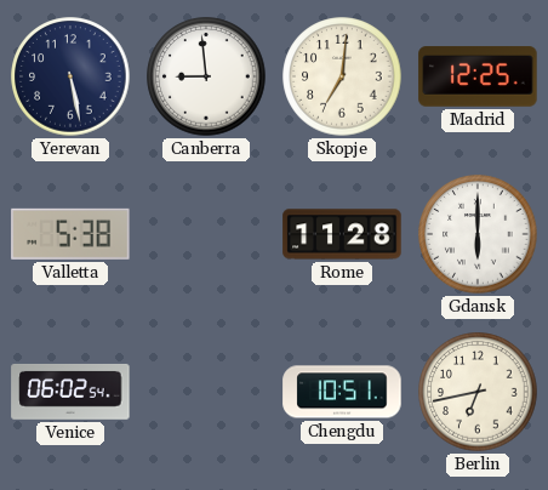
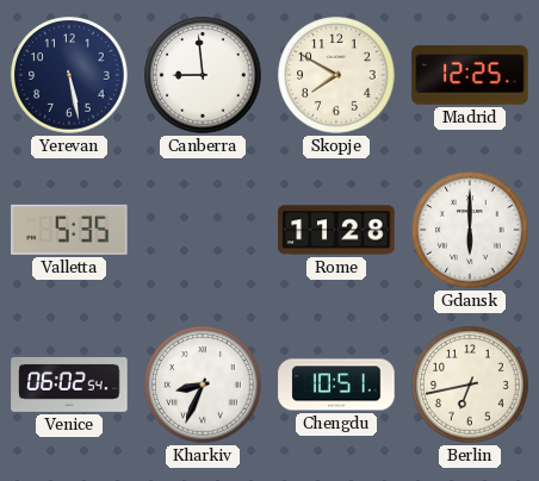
Skopje: 7:01 -> 7:50 (336, 75)
Valletta: 5:38 -> 5:35 (69, 230)
Kharkiv: none -> 8:34 (203, 385)
